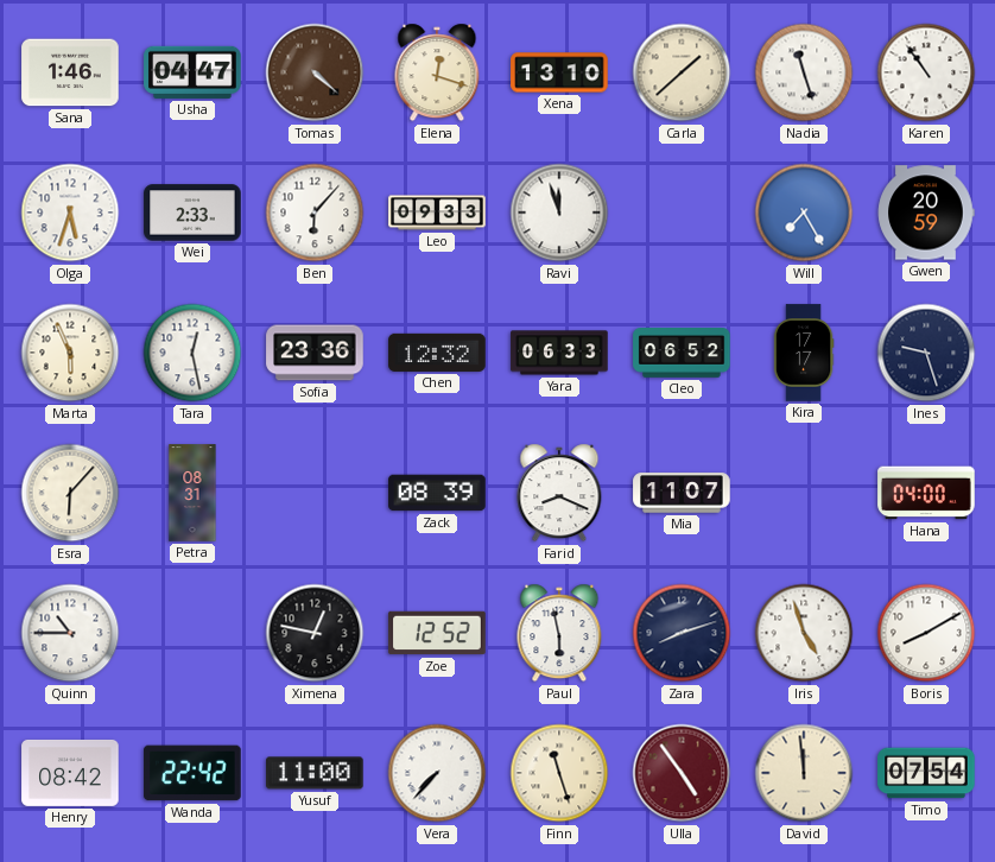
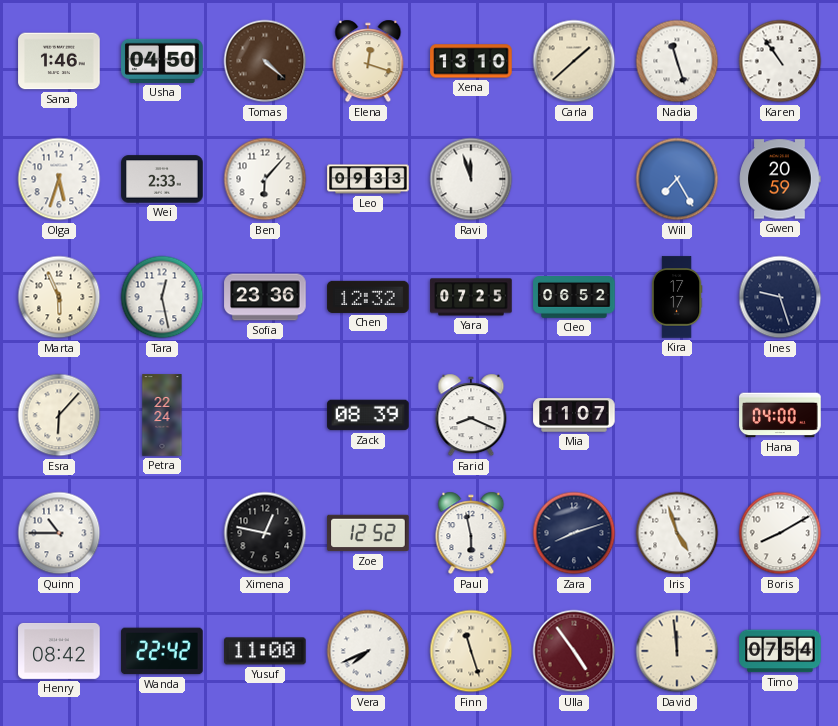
Usha: 04:47 -> 04:50 (162, 61)
Yara: 06:33 -> 07:25 (471, 297)
Petra: 08:31 -> 22:24 (162, 415)
Vera: 7:37 -> 7:41 (368, 651)
